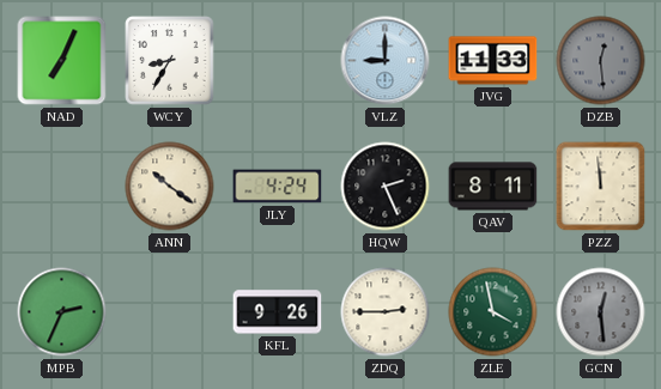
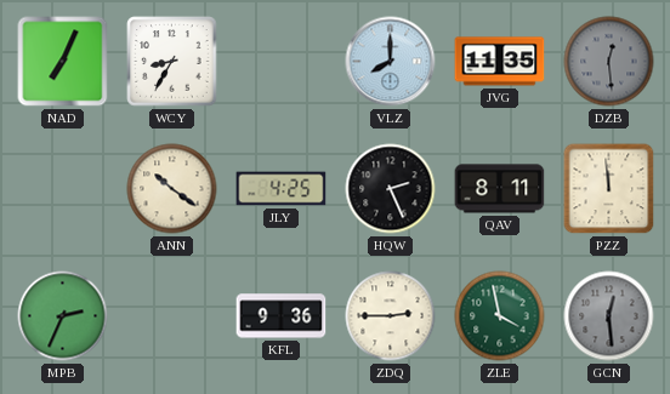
VLZ: 9:00 -> 8:00 (391, 62)
JVG: 11:33 -> 11:35 (500, 62)
JLY: 4:24 -> 4:25 (282, 189)
KFL: 9:26 -> 9:36 (282, 316)
